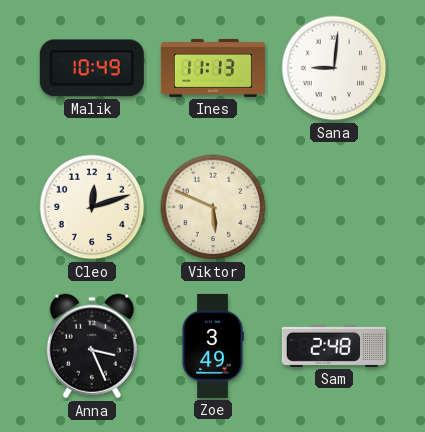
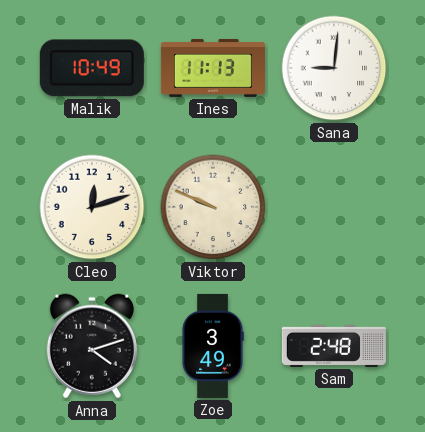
Viktor: 5:49 -> 9:49 (213, 207)
Anna: 3:26 -> 4:12 (92, 346)
